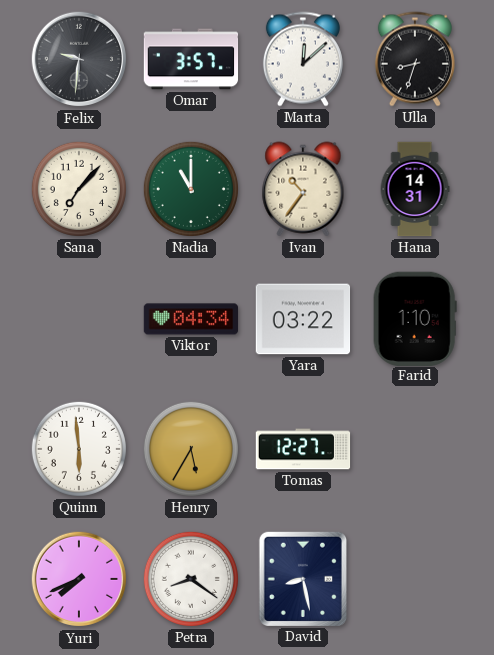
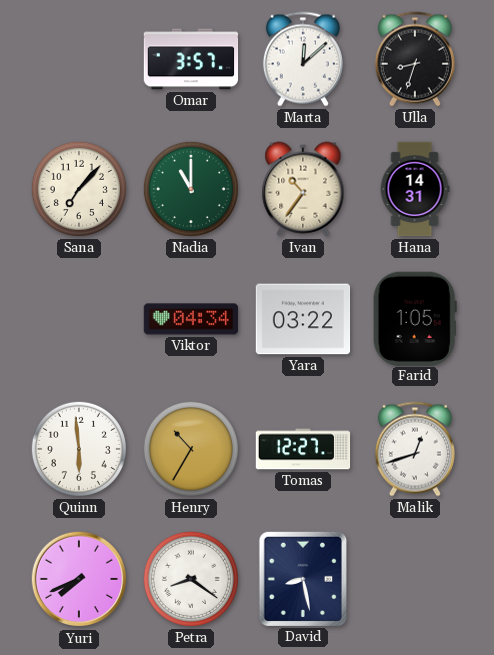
Felix: 9:31 -> none (79, 59)
Farid: 1:10 -> 1:05 (415, 318)
Henry: 5:35 -> 10:35 (191, 449)
Malik: none -> 12:42 (415, 449)
